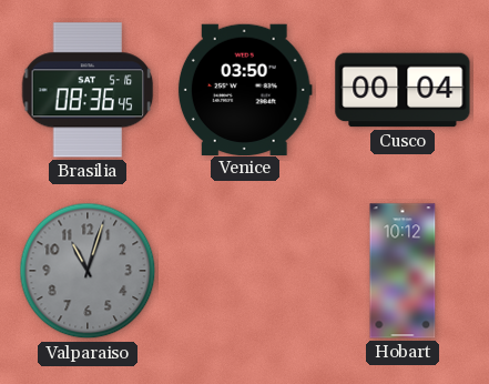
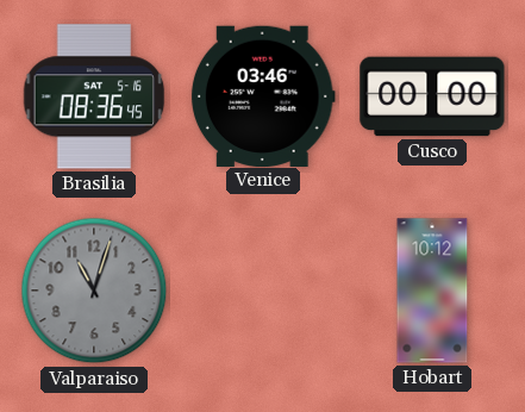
Venice: 03:50 -> 03:46 (263, 95)
Cusco: 00:04 -> 00:00 (432, 96)
